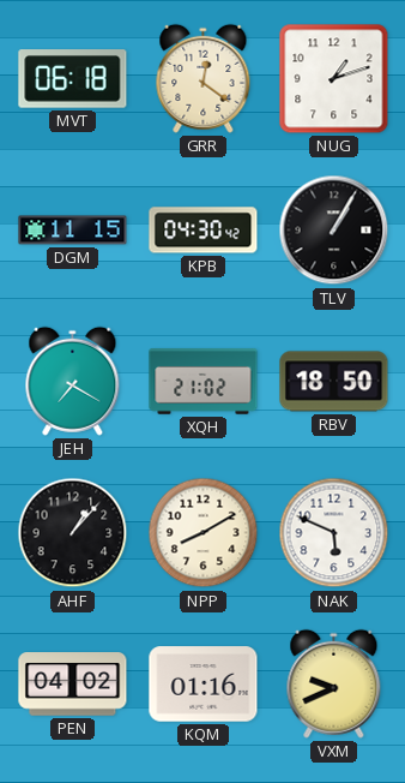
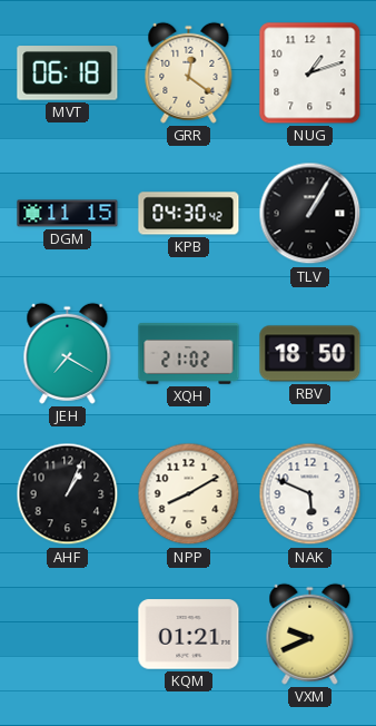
AHF: 1:07 -> 1:04 (68, 494)
PEN: 04:02 -> none (73, 685)
KQM: 01:16 -> 01:21 (189, 635)
